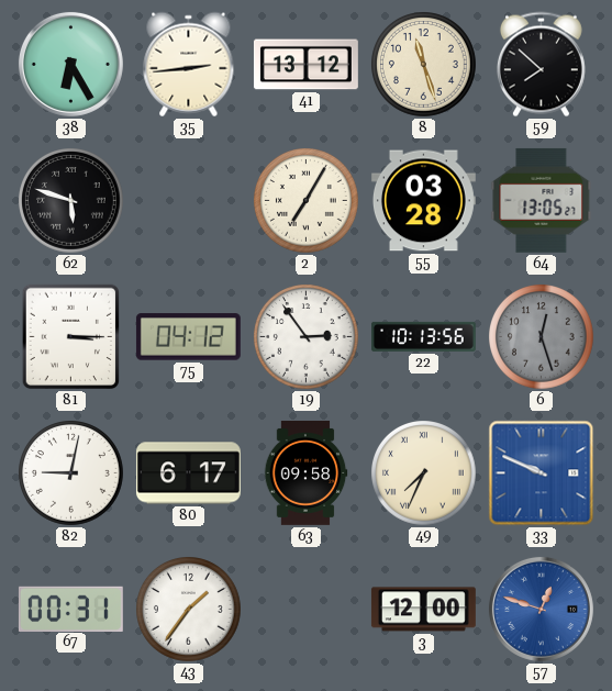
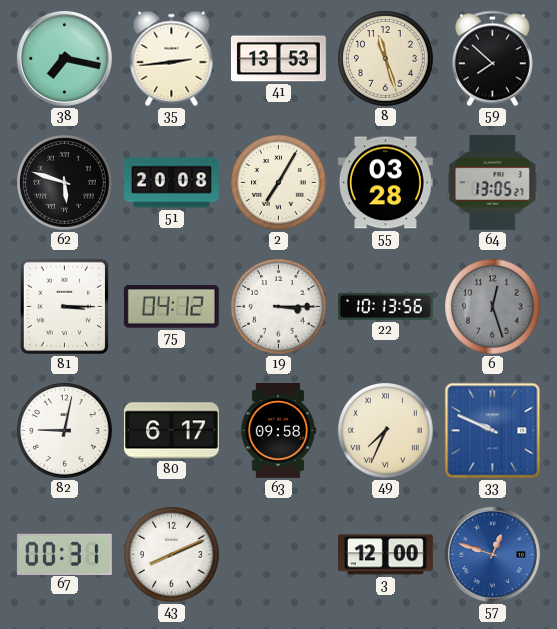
38: 6:25 -> 7:17 (64, 58)
41: 13:12 -> 13:53 (278, 59)
51: none -> 20:08 (171, 183)
19: 2:54 -> 3:15 (279, 307)
43: 1:36 -> 8:11 (172, 555)
